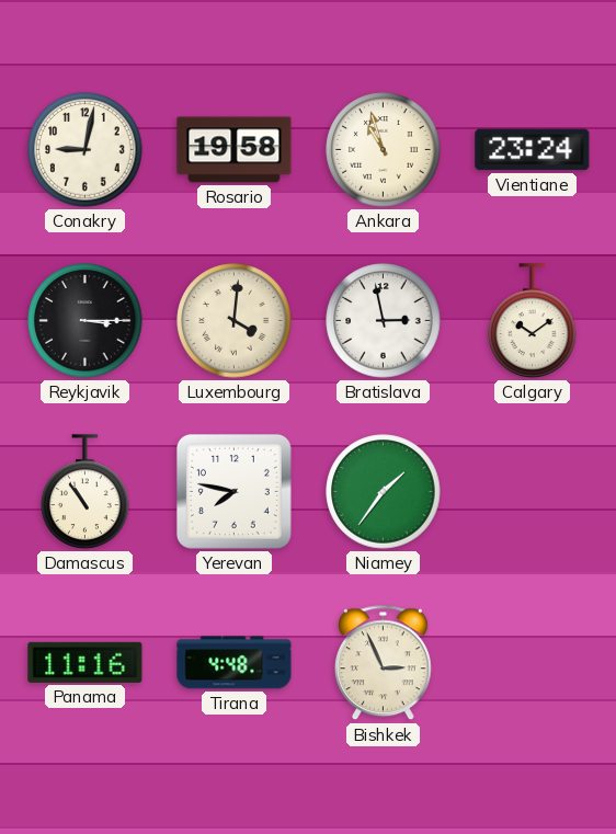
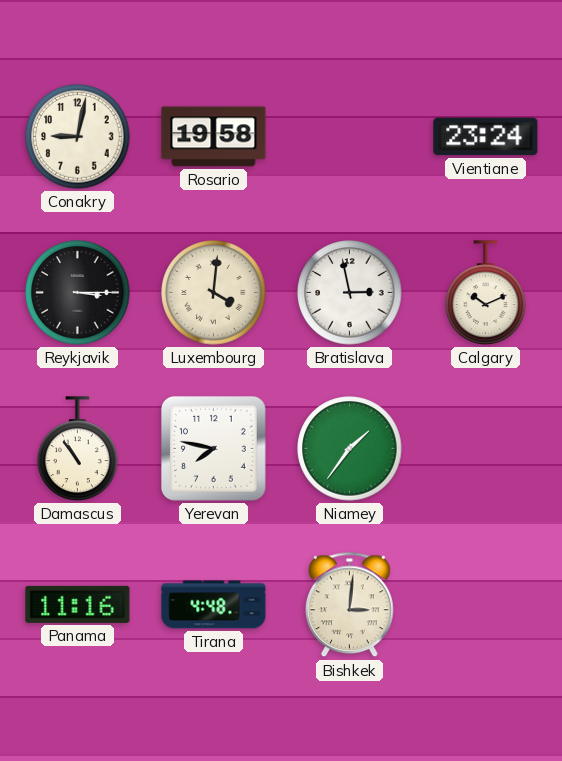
Ankara: 10:57 -> none (384, 150)
Calgary: 10:09 -> 10:11 (486, 293)
Bishkek: 2:56 -> 3:01 (350, 605)
